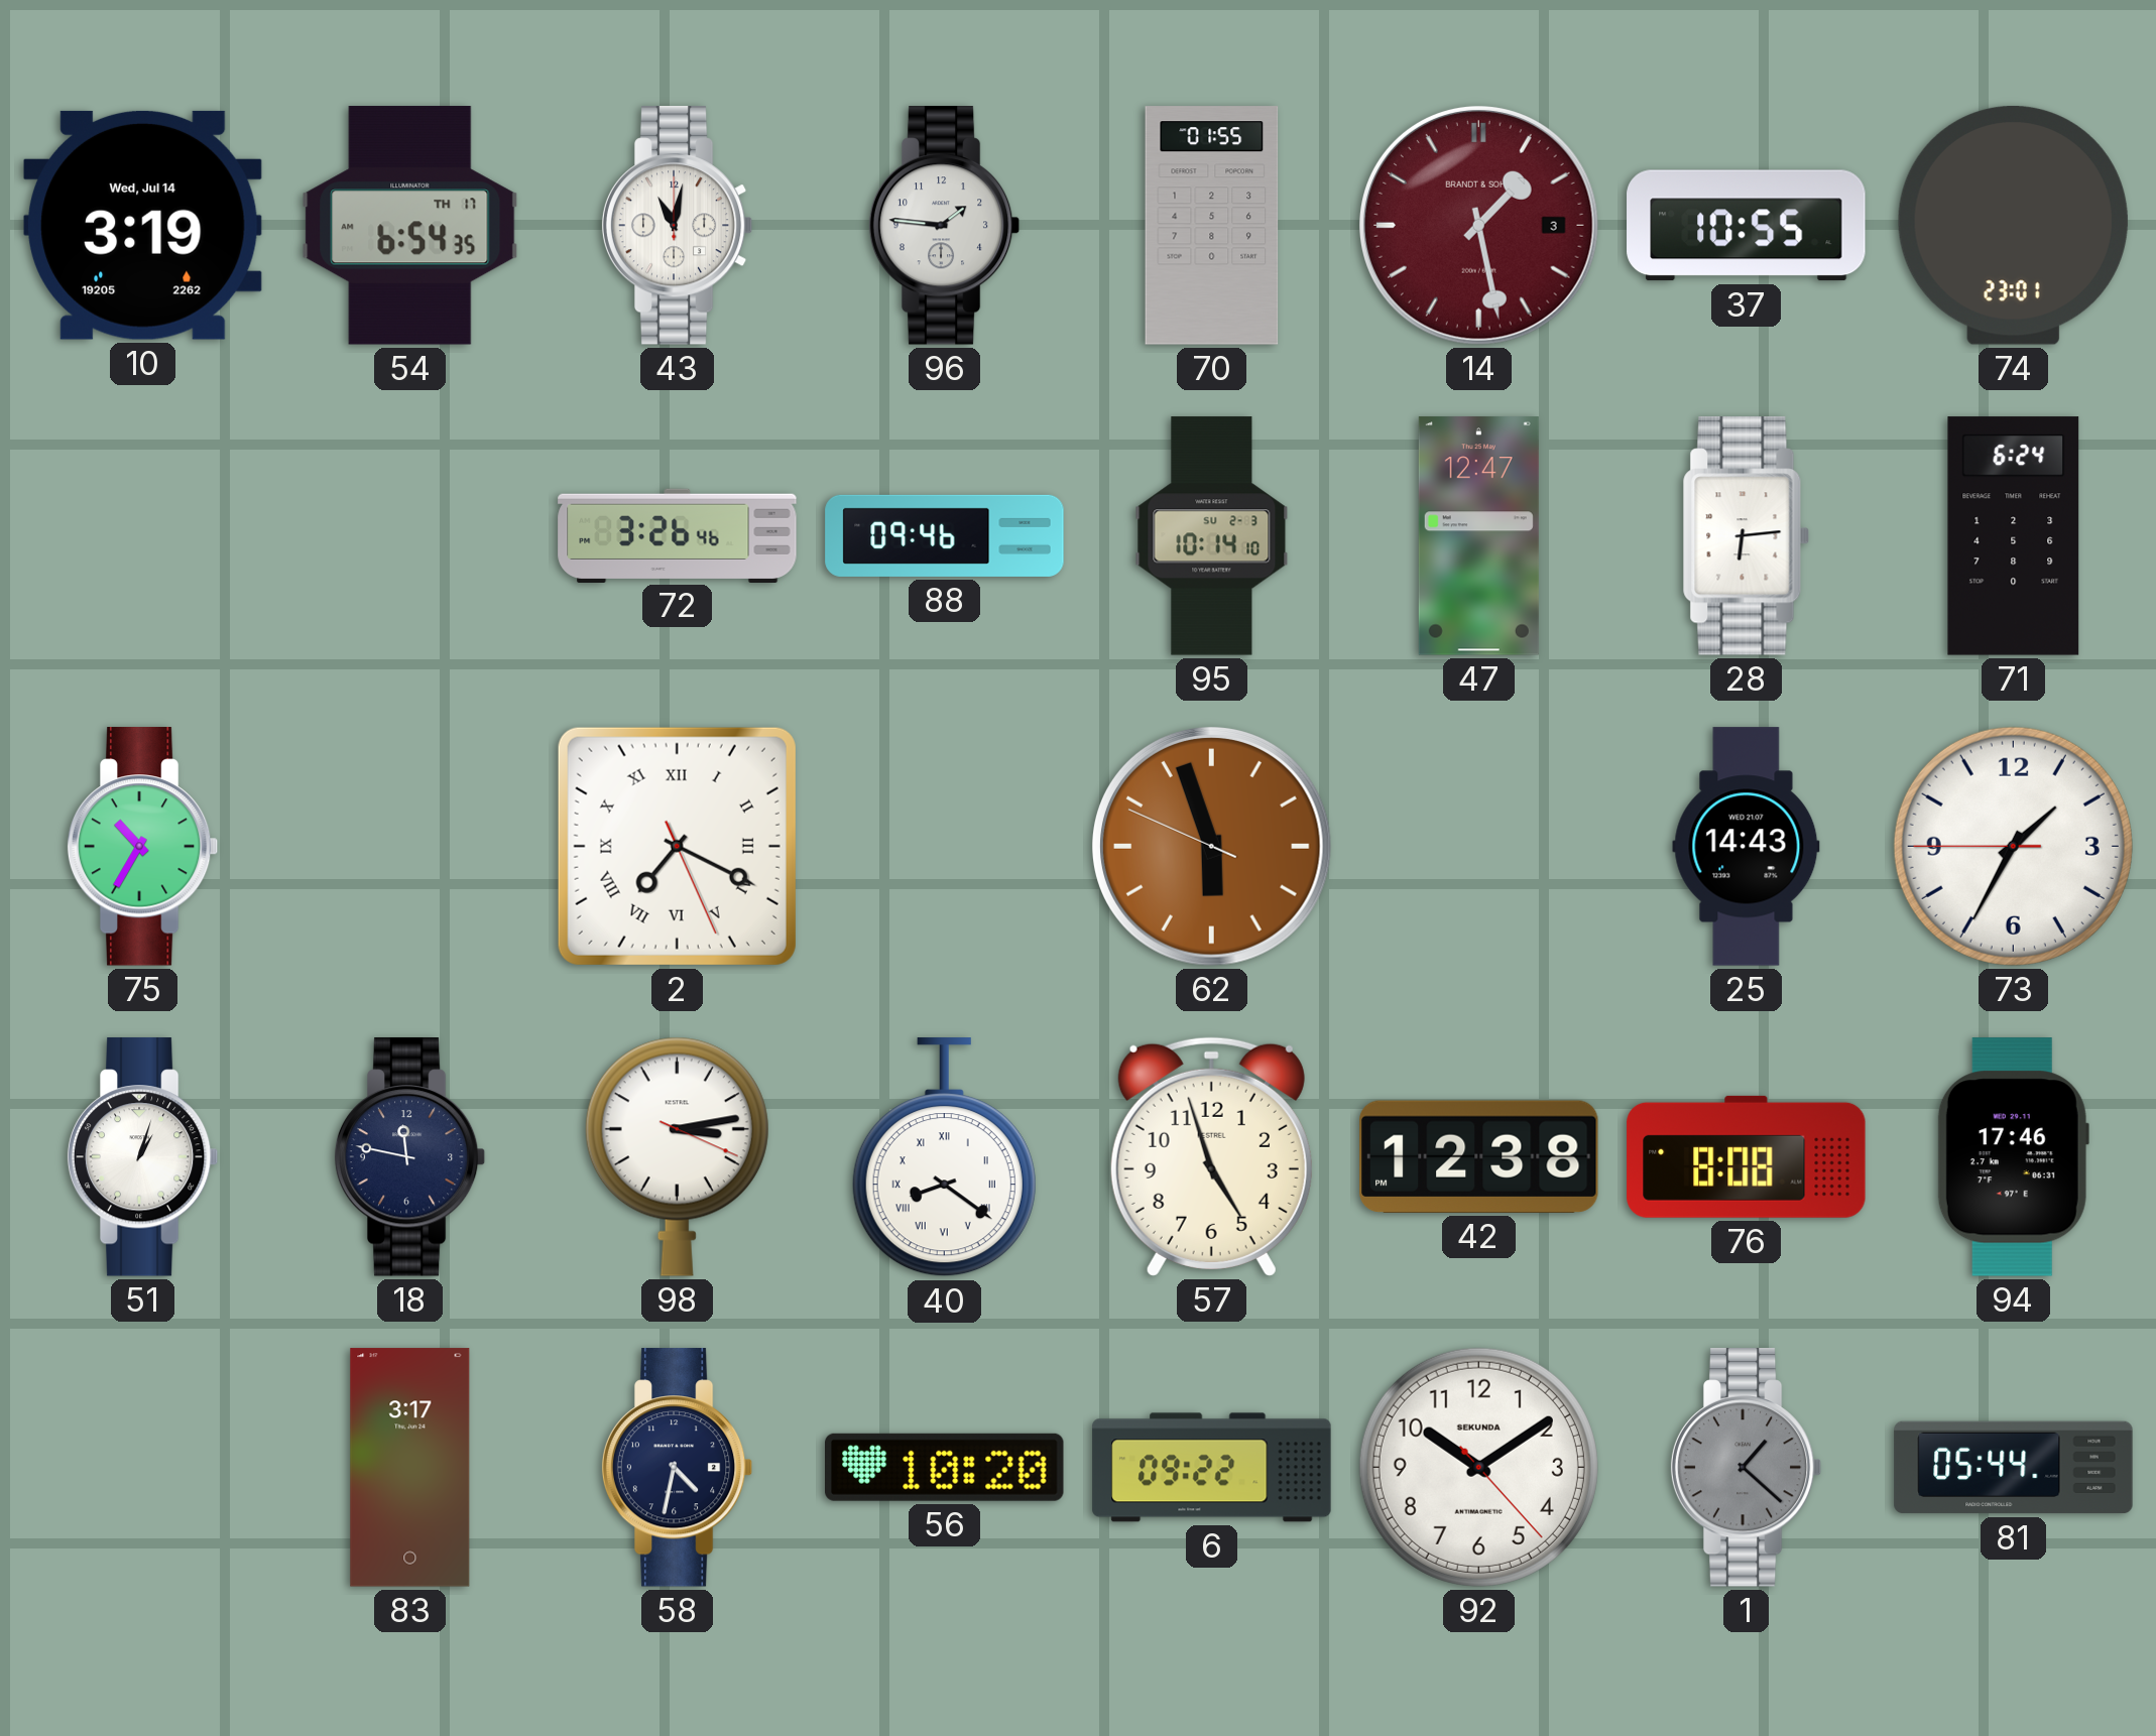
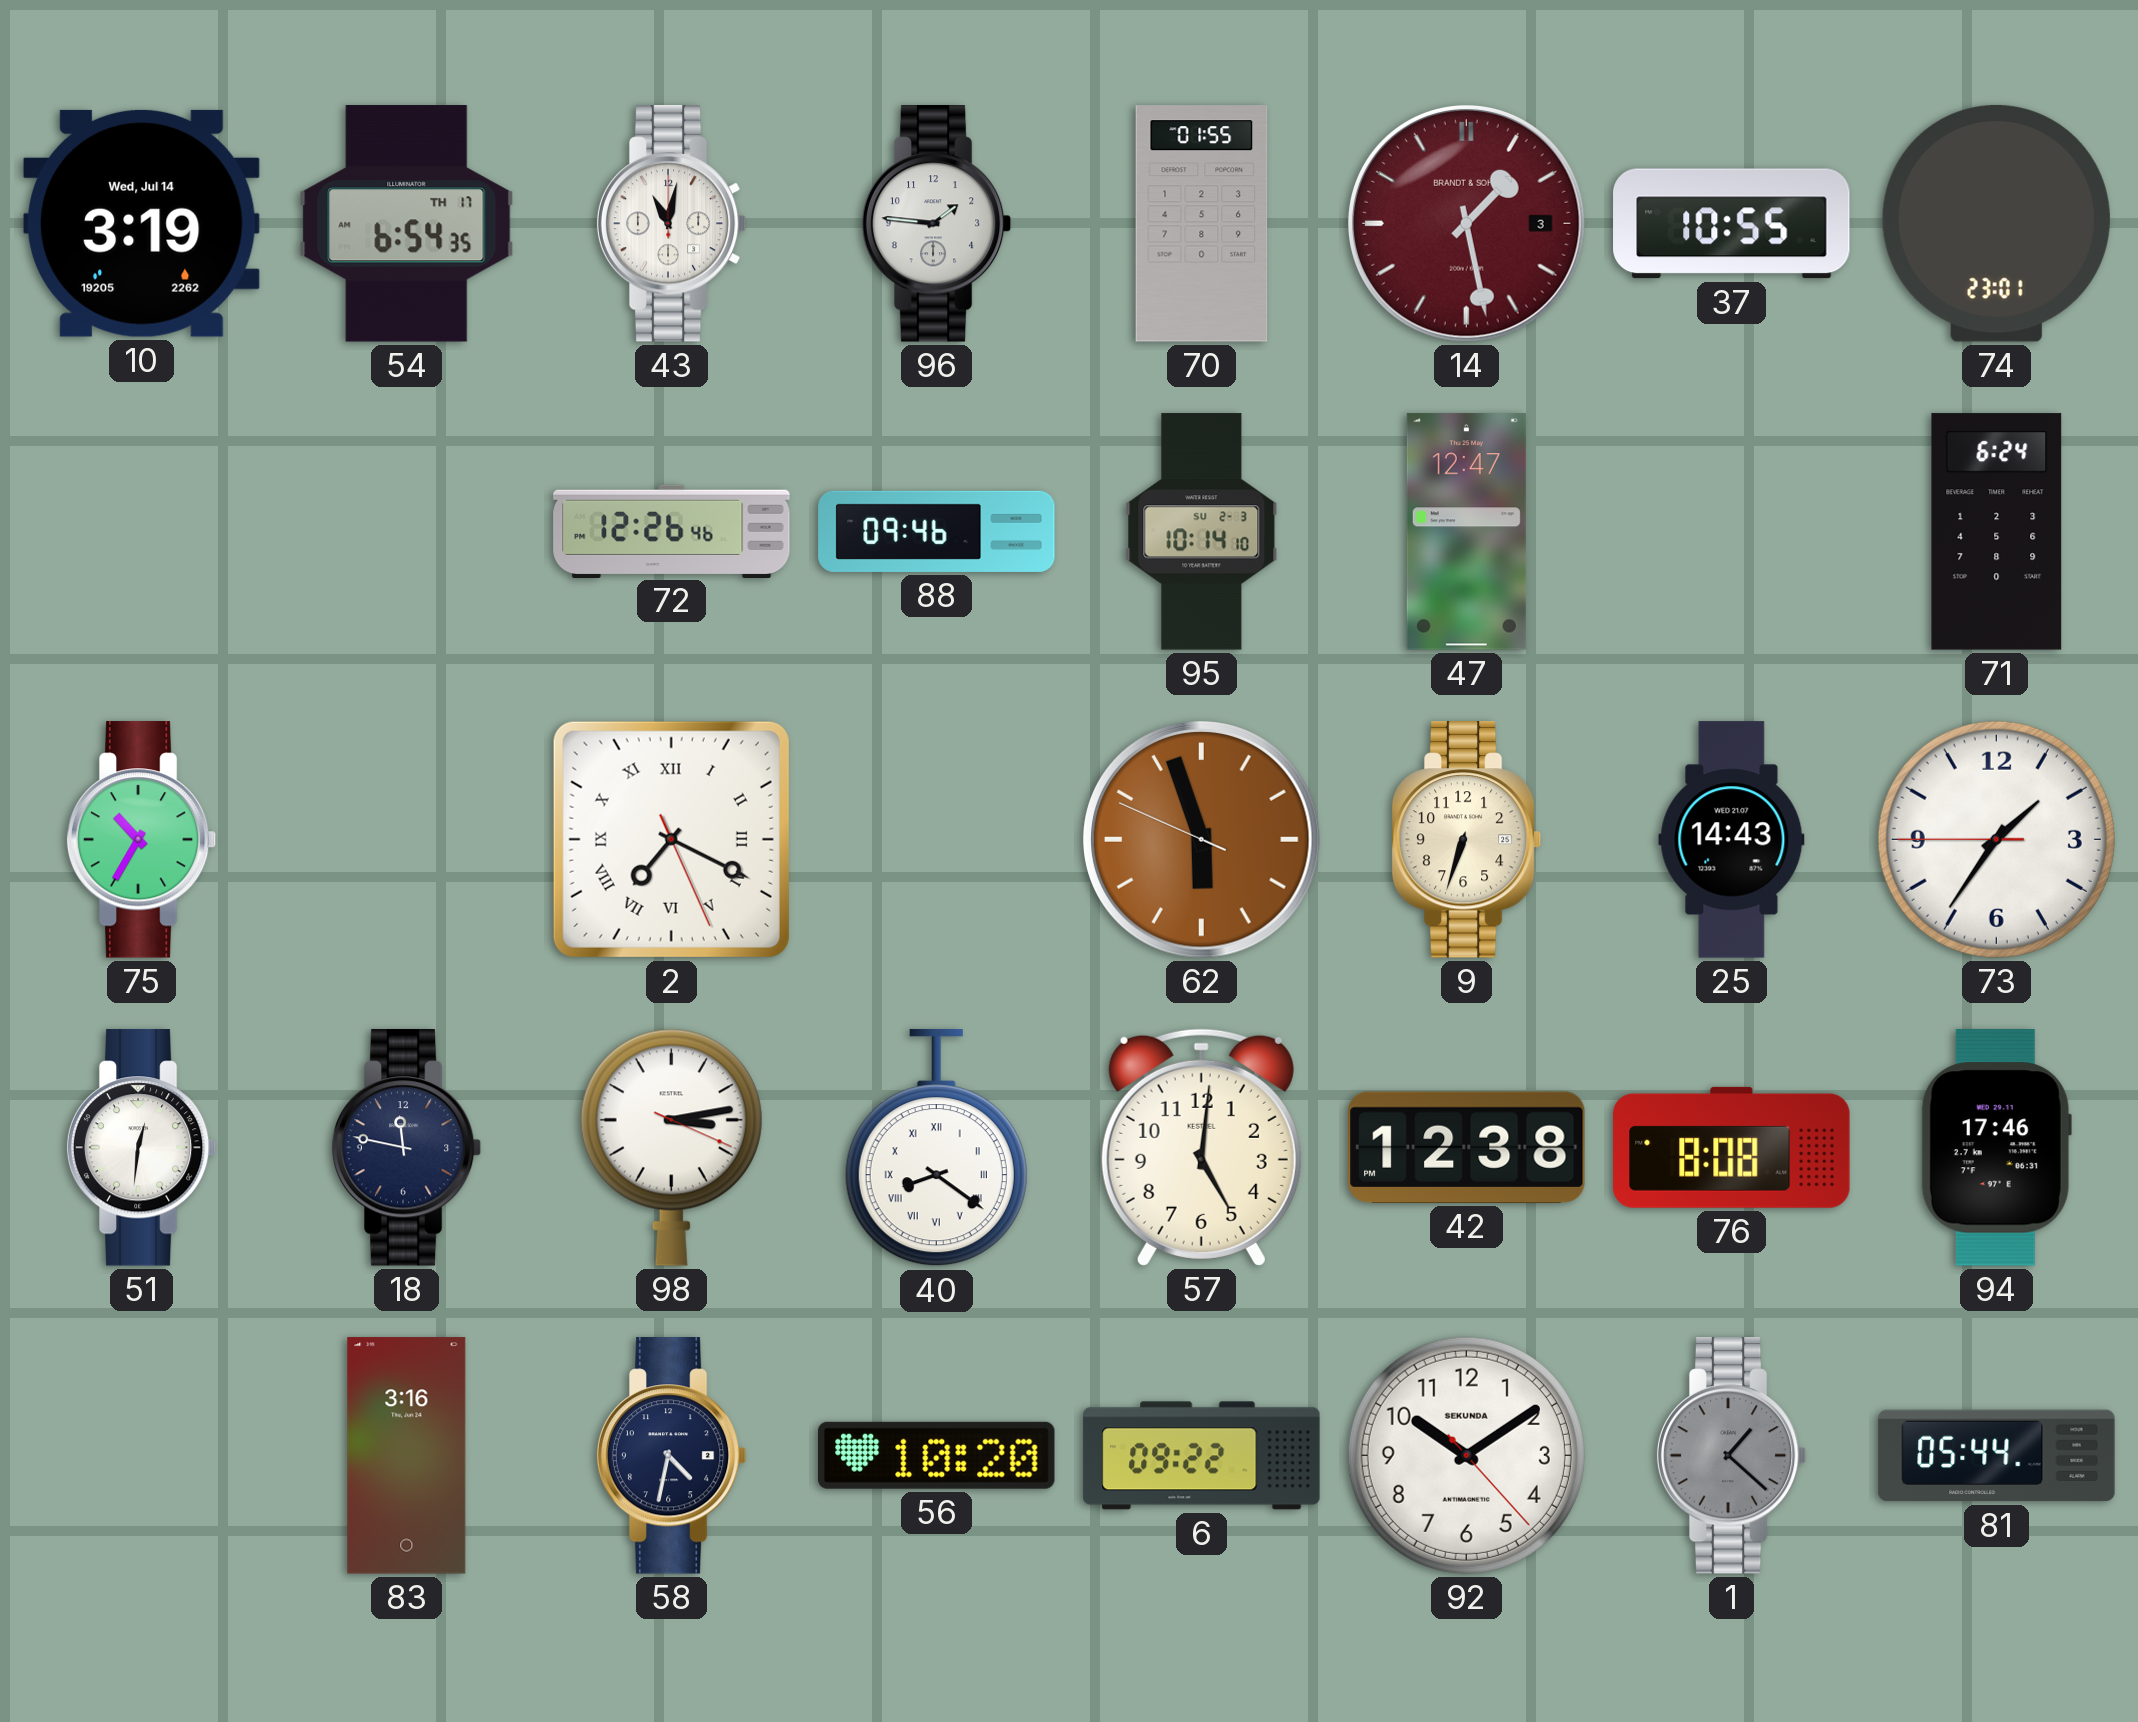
72: 3:26 -> 12:26 (672, 531)
28: 6:14 -> none (1746, 536)
9: none -> 6:33 (1467, 840)
73: 1:34 -> 1:35 (1996, 839)
51: 1:03 -> 12:31 (142, 1148)
57: 4:57 -> 5:01 (1201, 1147)
83: 3:17 -> 3:16 (407, 1456)
